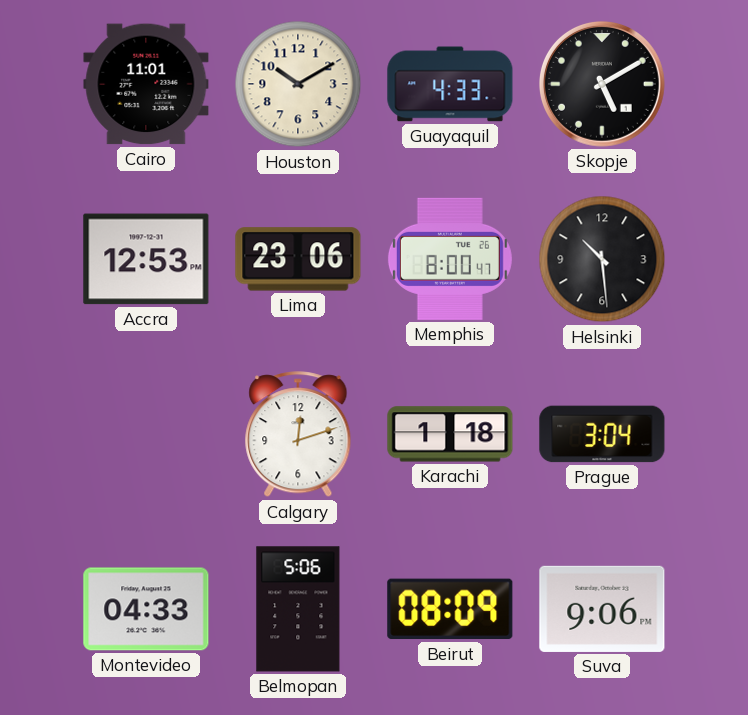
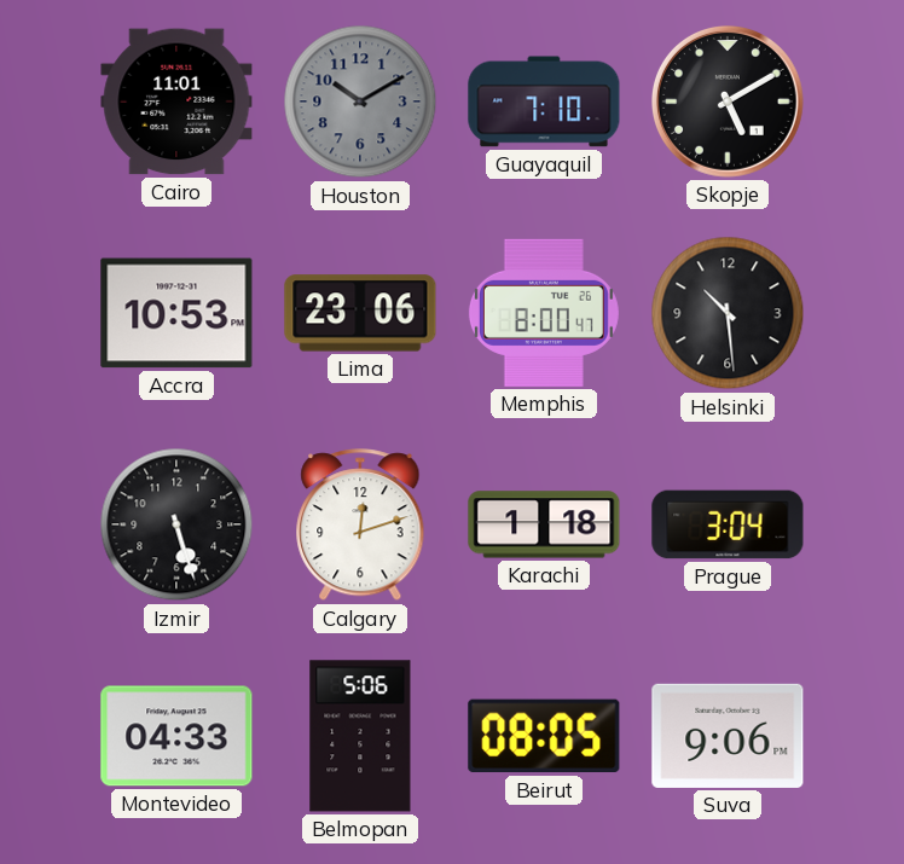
Houston dial: cream -> grey (360, 102)
Guayaquil: 4:33 -> 7:10 (544, 102)
Accra: 12:53 -> 10:53 (176, 313)
Izmir: none -> 5:27 (176, 524)
Beirut: 08:09 -> 08:05 (544, 736)
